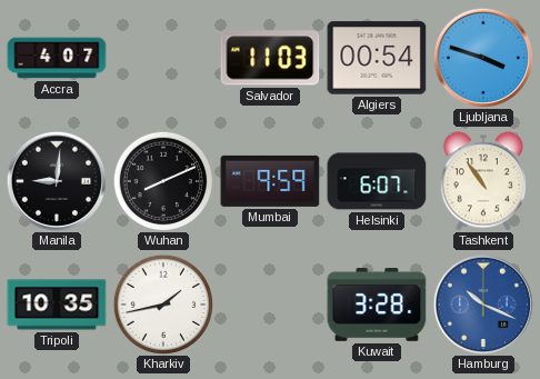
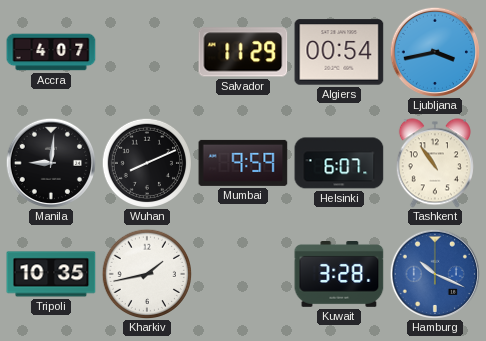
Salvador: 11:03 -> 11:29 (243, 52)
Ljubljana: 3:48 -> 3:43 (434, 51)
